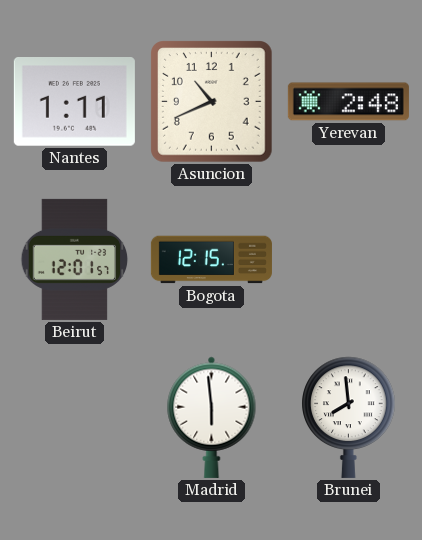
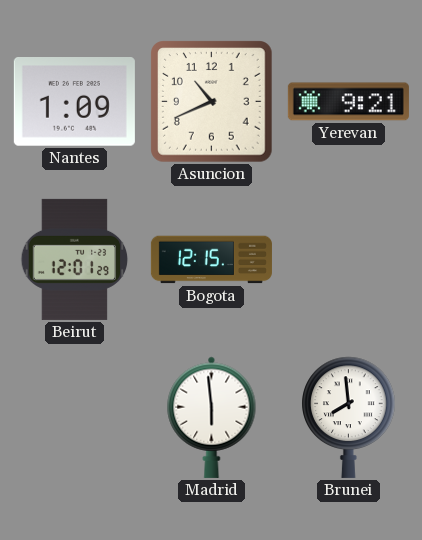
Nantes: 1:11 -> 1:09 (74, 102)
Yerevan: 2:48 -> 9:21 (348, 102)
Beirut: 12:01:57 -> 12:01:29 (75, 259)
